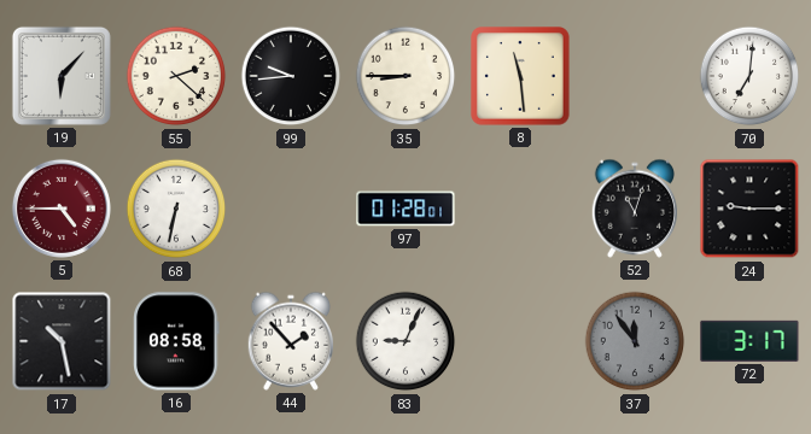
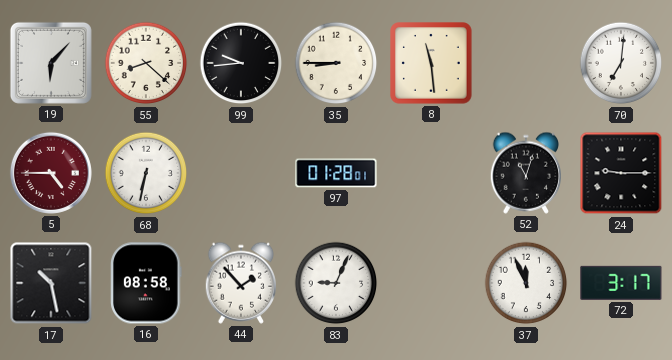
55: 2:22 -> 8:22 (146, 63)
37: 11:54 -> 11:56 (526, 283)
37 dial: grey -> white (526, 283)
